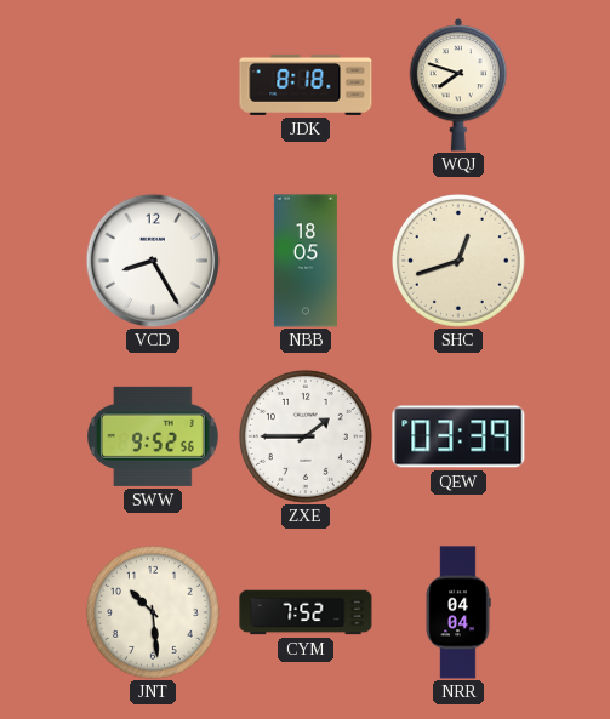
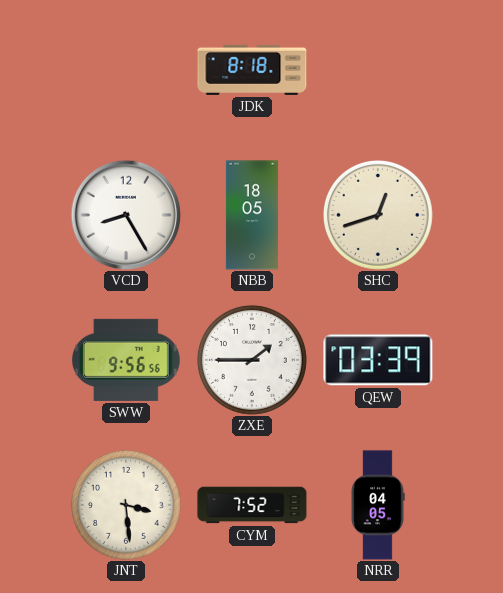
WQJ: 7:48 -> none (458, 85)
SWW: 9:52 -> 9:56 (126, 360)
JNT: 10:29 -> 3:29 (126, 505)
NRR: 04:04 -> 04:05 (378, 505)
